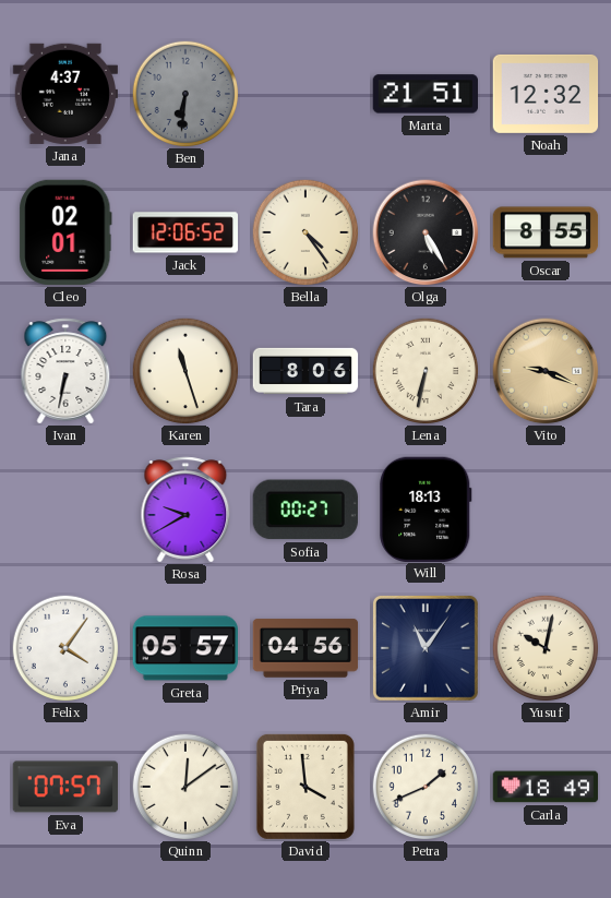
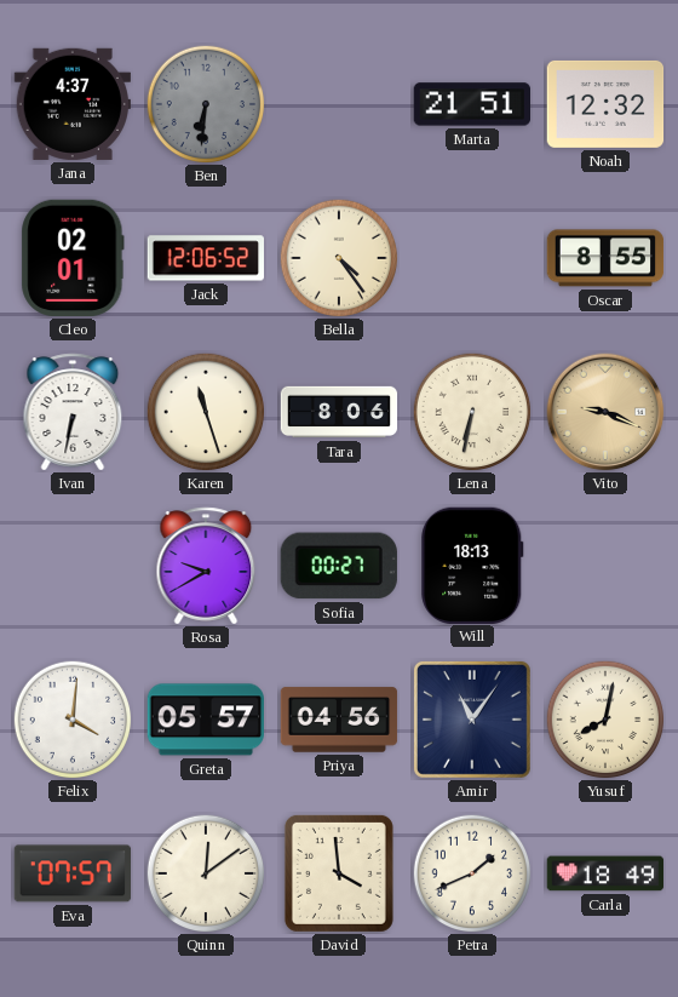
Olga: 5:25 -> none (426, 232)
Felix: 4:06 -> 4:01 (73, 720)
Yusuf: 10:02 -> 8:02 (605, 720)
